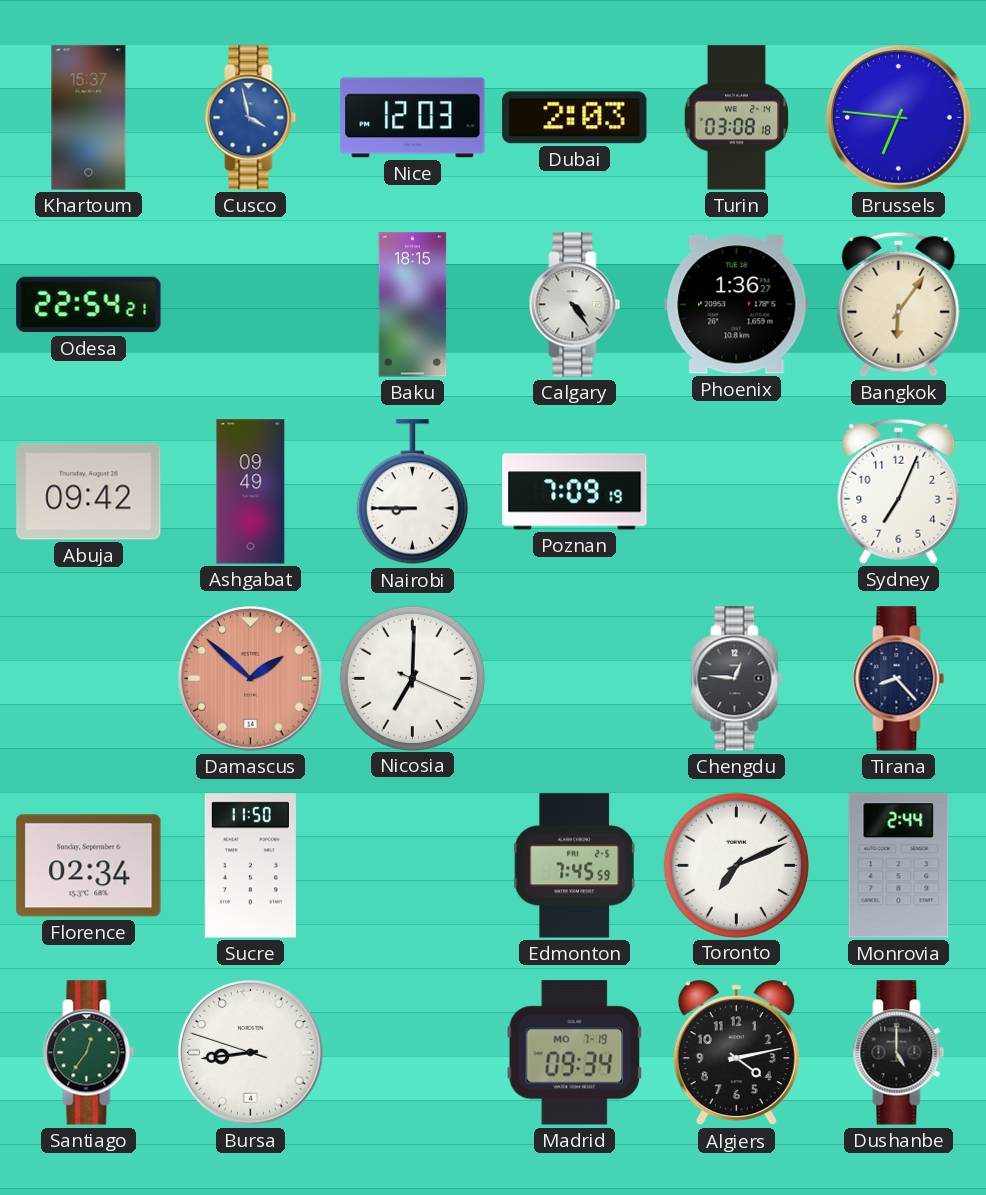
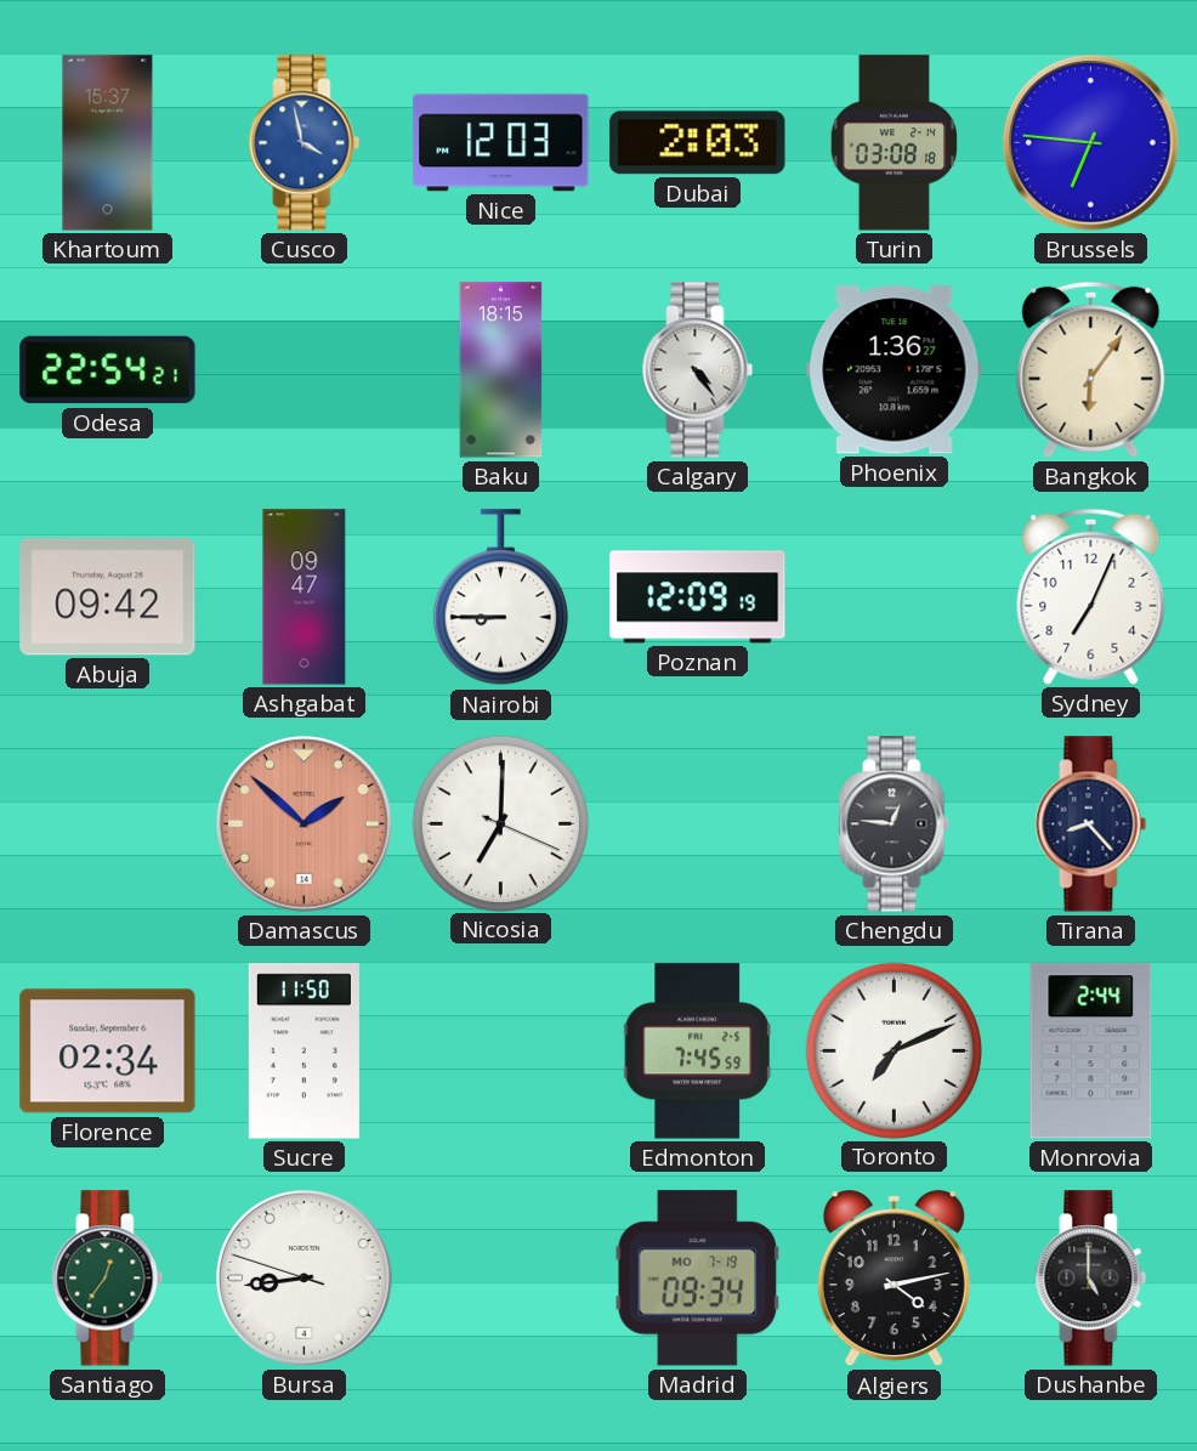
Ashgabat: 09:49 -> 09:47 (305, 597)
Poznan: 7:09 -> 12:09 (698, 597)
